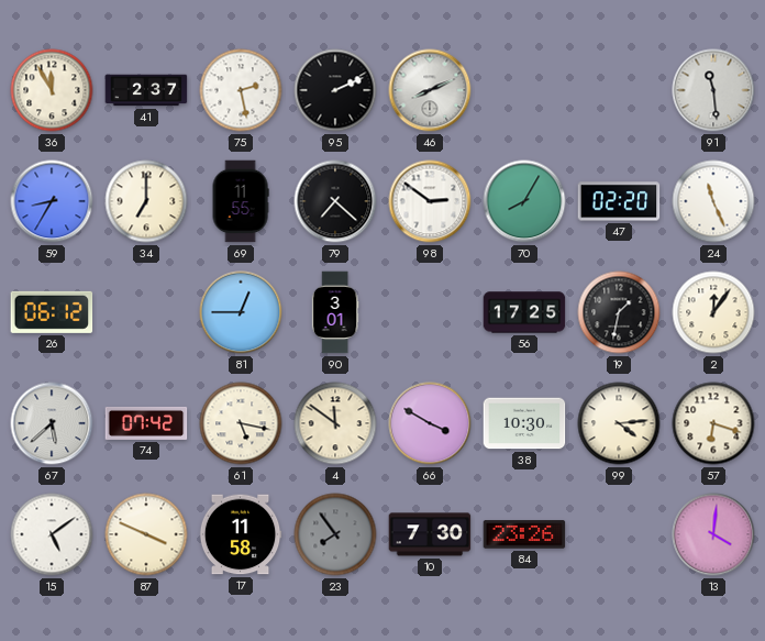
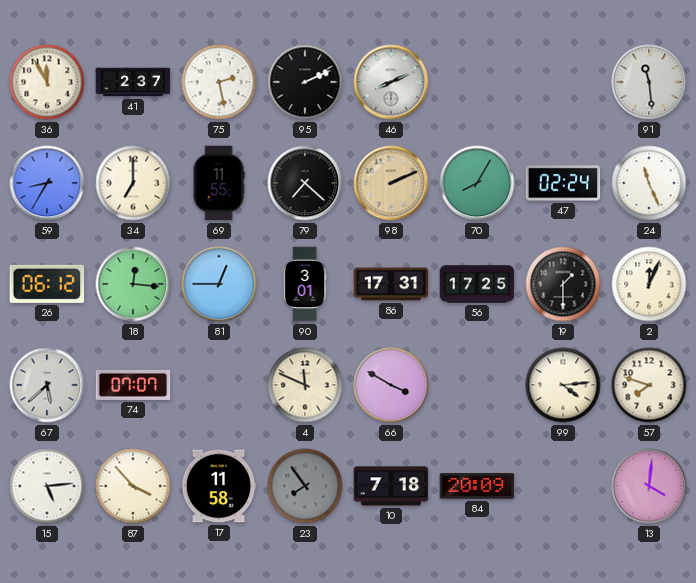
98: 2:51 -> 2:11 (391, 183)
98 dial: white -> champagne (391, 183)
47: 02:20 -> 02:24 (563, 183)
18: none -> 12:16 (133, 284)
86: none -> 17:31 (391, 284)
19: 1:32 -> 1:30 (563, 284)
2: 12:06 -> 12:04 (649, 284)
74: 07:42 -> 07:07 (133, 385)
61: 5:17 -> none (241, 423)
4: 11:51 -> 11:49 (305, 385)
38: 10:30 -> none (524, 423)
57: 6:18 -> 7:48 (649, 385)
15: 5:09 -> 5:14 (47, 486)
87: 3:49 -> 3:53 (133, 486)
10: 7:30 -> 7:18 (391, 486)
84: 23:26 -> 20:09 (477, 486)
